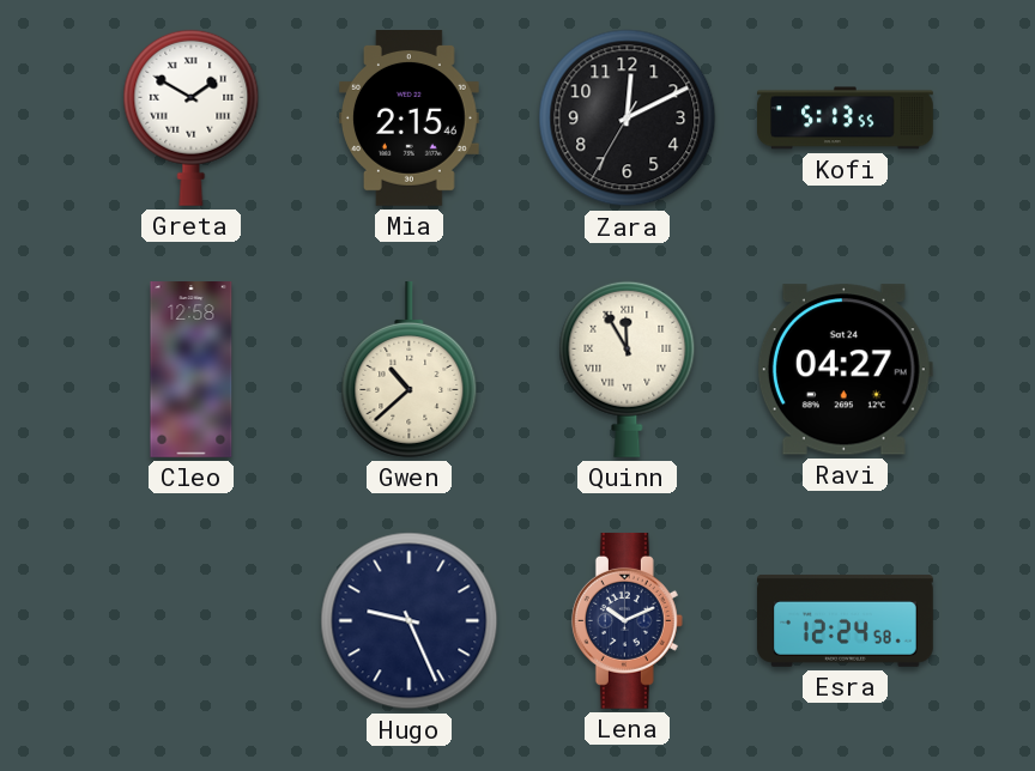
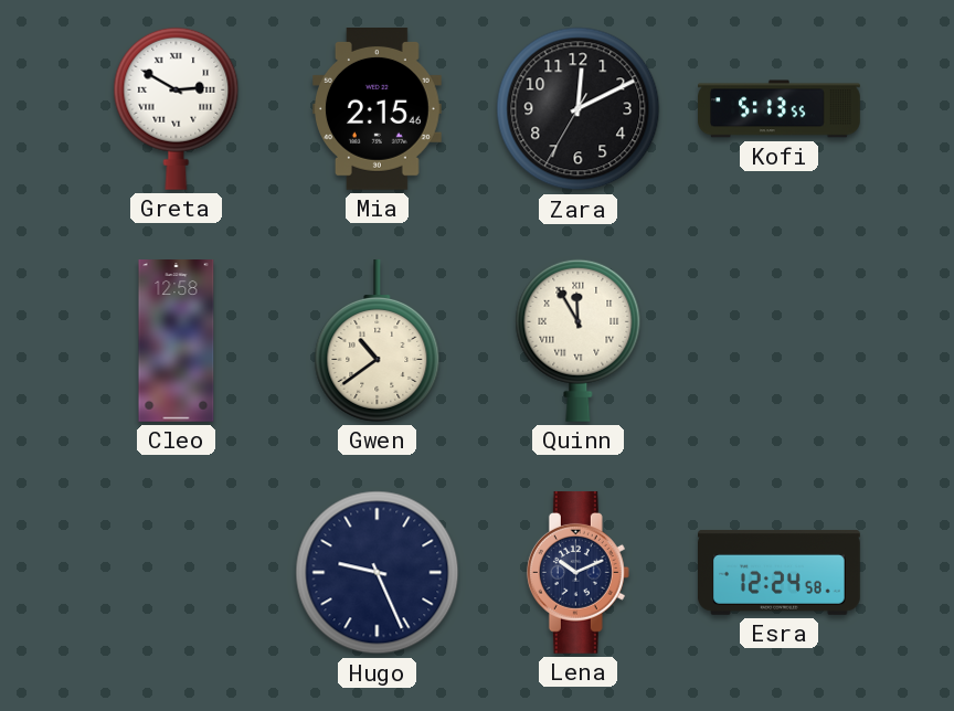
Greta: 1:50 -> 2:50 (177, 108)
Gwen: 10:38 -> 10:39 (378, 340)
Ravi: 04:27 -> none (845, 370)
